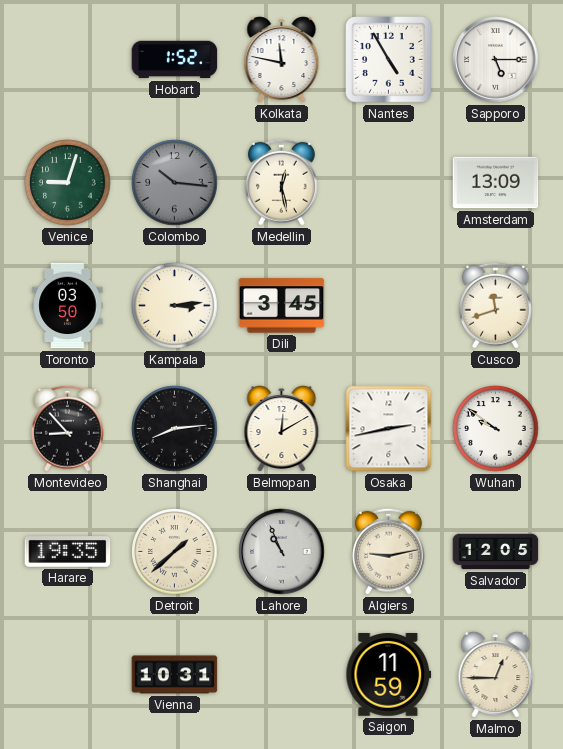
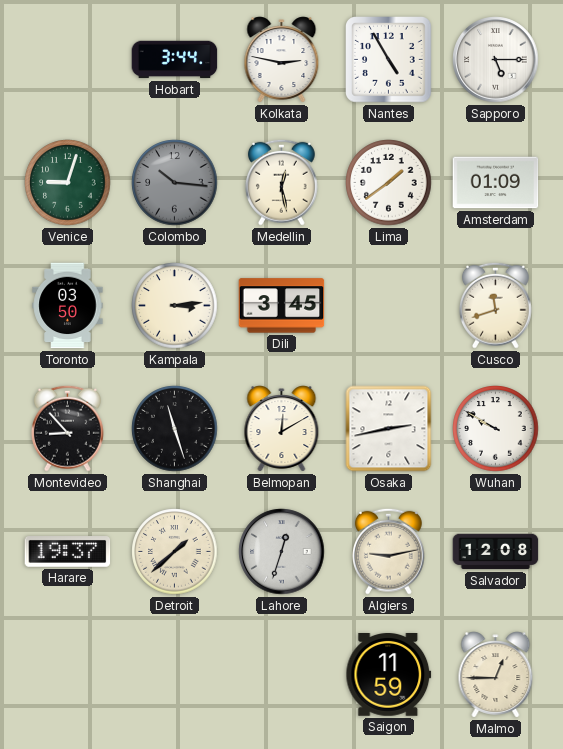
Hobart: 1:52 -> 3:44 (175, 60)
Kolkata: 11:47 -> 2:47 (282, 60)
Lima: none -> 1:39 (389, 183)
Amsterdam: 13:09 -> 01:09 (496, 183)
Shanghai: 8:14 -> 11:27 (175, 429)
Wuhan: 9:51 -> 9:50 (496, 429)
Harare: 19:35 -> 19:37 (68, 552)
Lahore: 10:56 -> 12:33 (282, 552)
Salvador: 12:05 -> 12:08 (496, 552)
Vienna: 10:31 -> none (175, 675)
